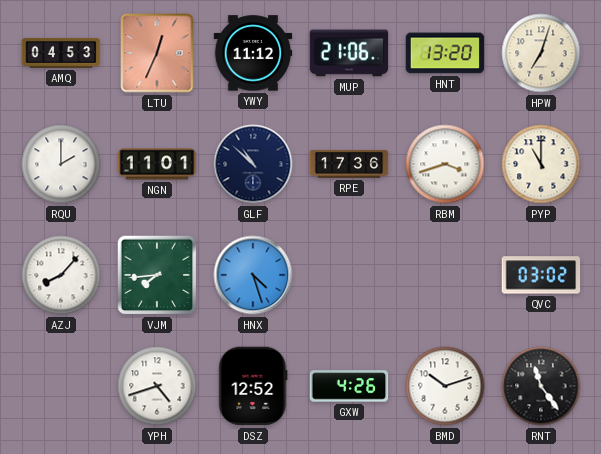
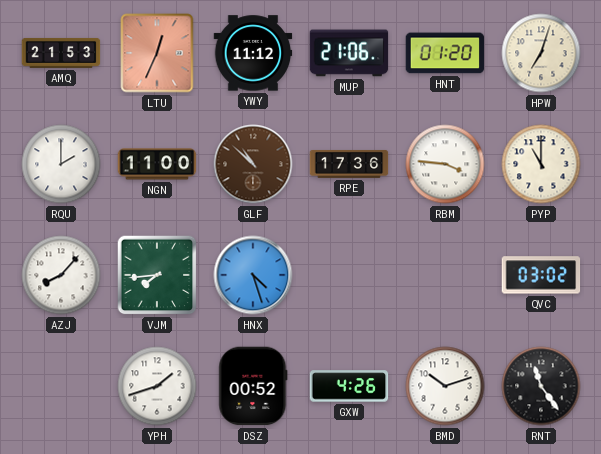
AMQ: 04:53 -> 21:53 (61, 53)
HNT: 13:20 -> 01:20 (445, 53)
NGN: 11:01 -> 11:00 (157, 164)
GLF dial: navy -> brown (253, 164)
RBM: 3:42 -> 3:46 (445, 164)
YPH: 4:42 -> 1:42 (157, 386)
DSZ: 12:52 -> 00:52 (253, 386)
